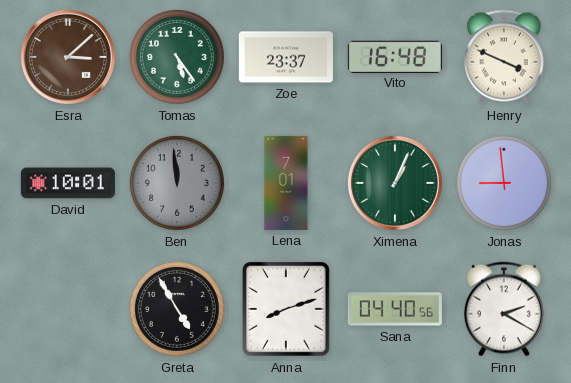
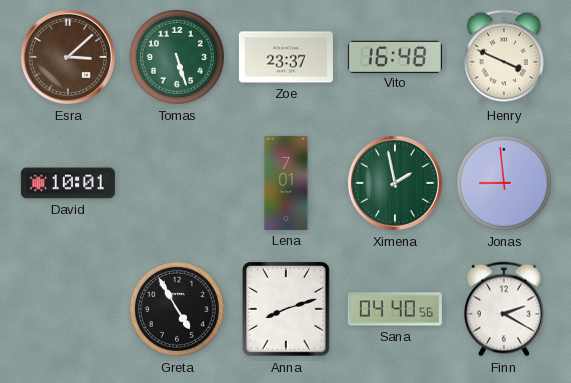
Tomas: 5:24 -> 5:27 (177, 57)
Ben: 11:59 -> none (177, 183)
Ximena: 1:04 -> 1:58 (395, 183)
